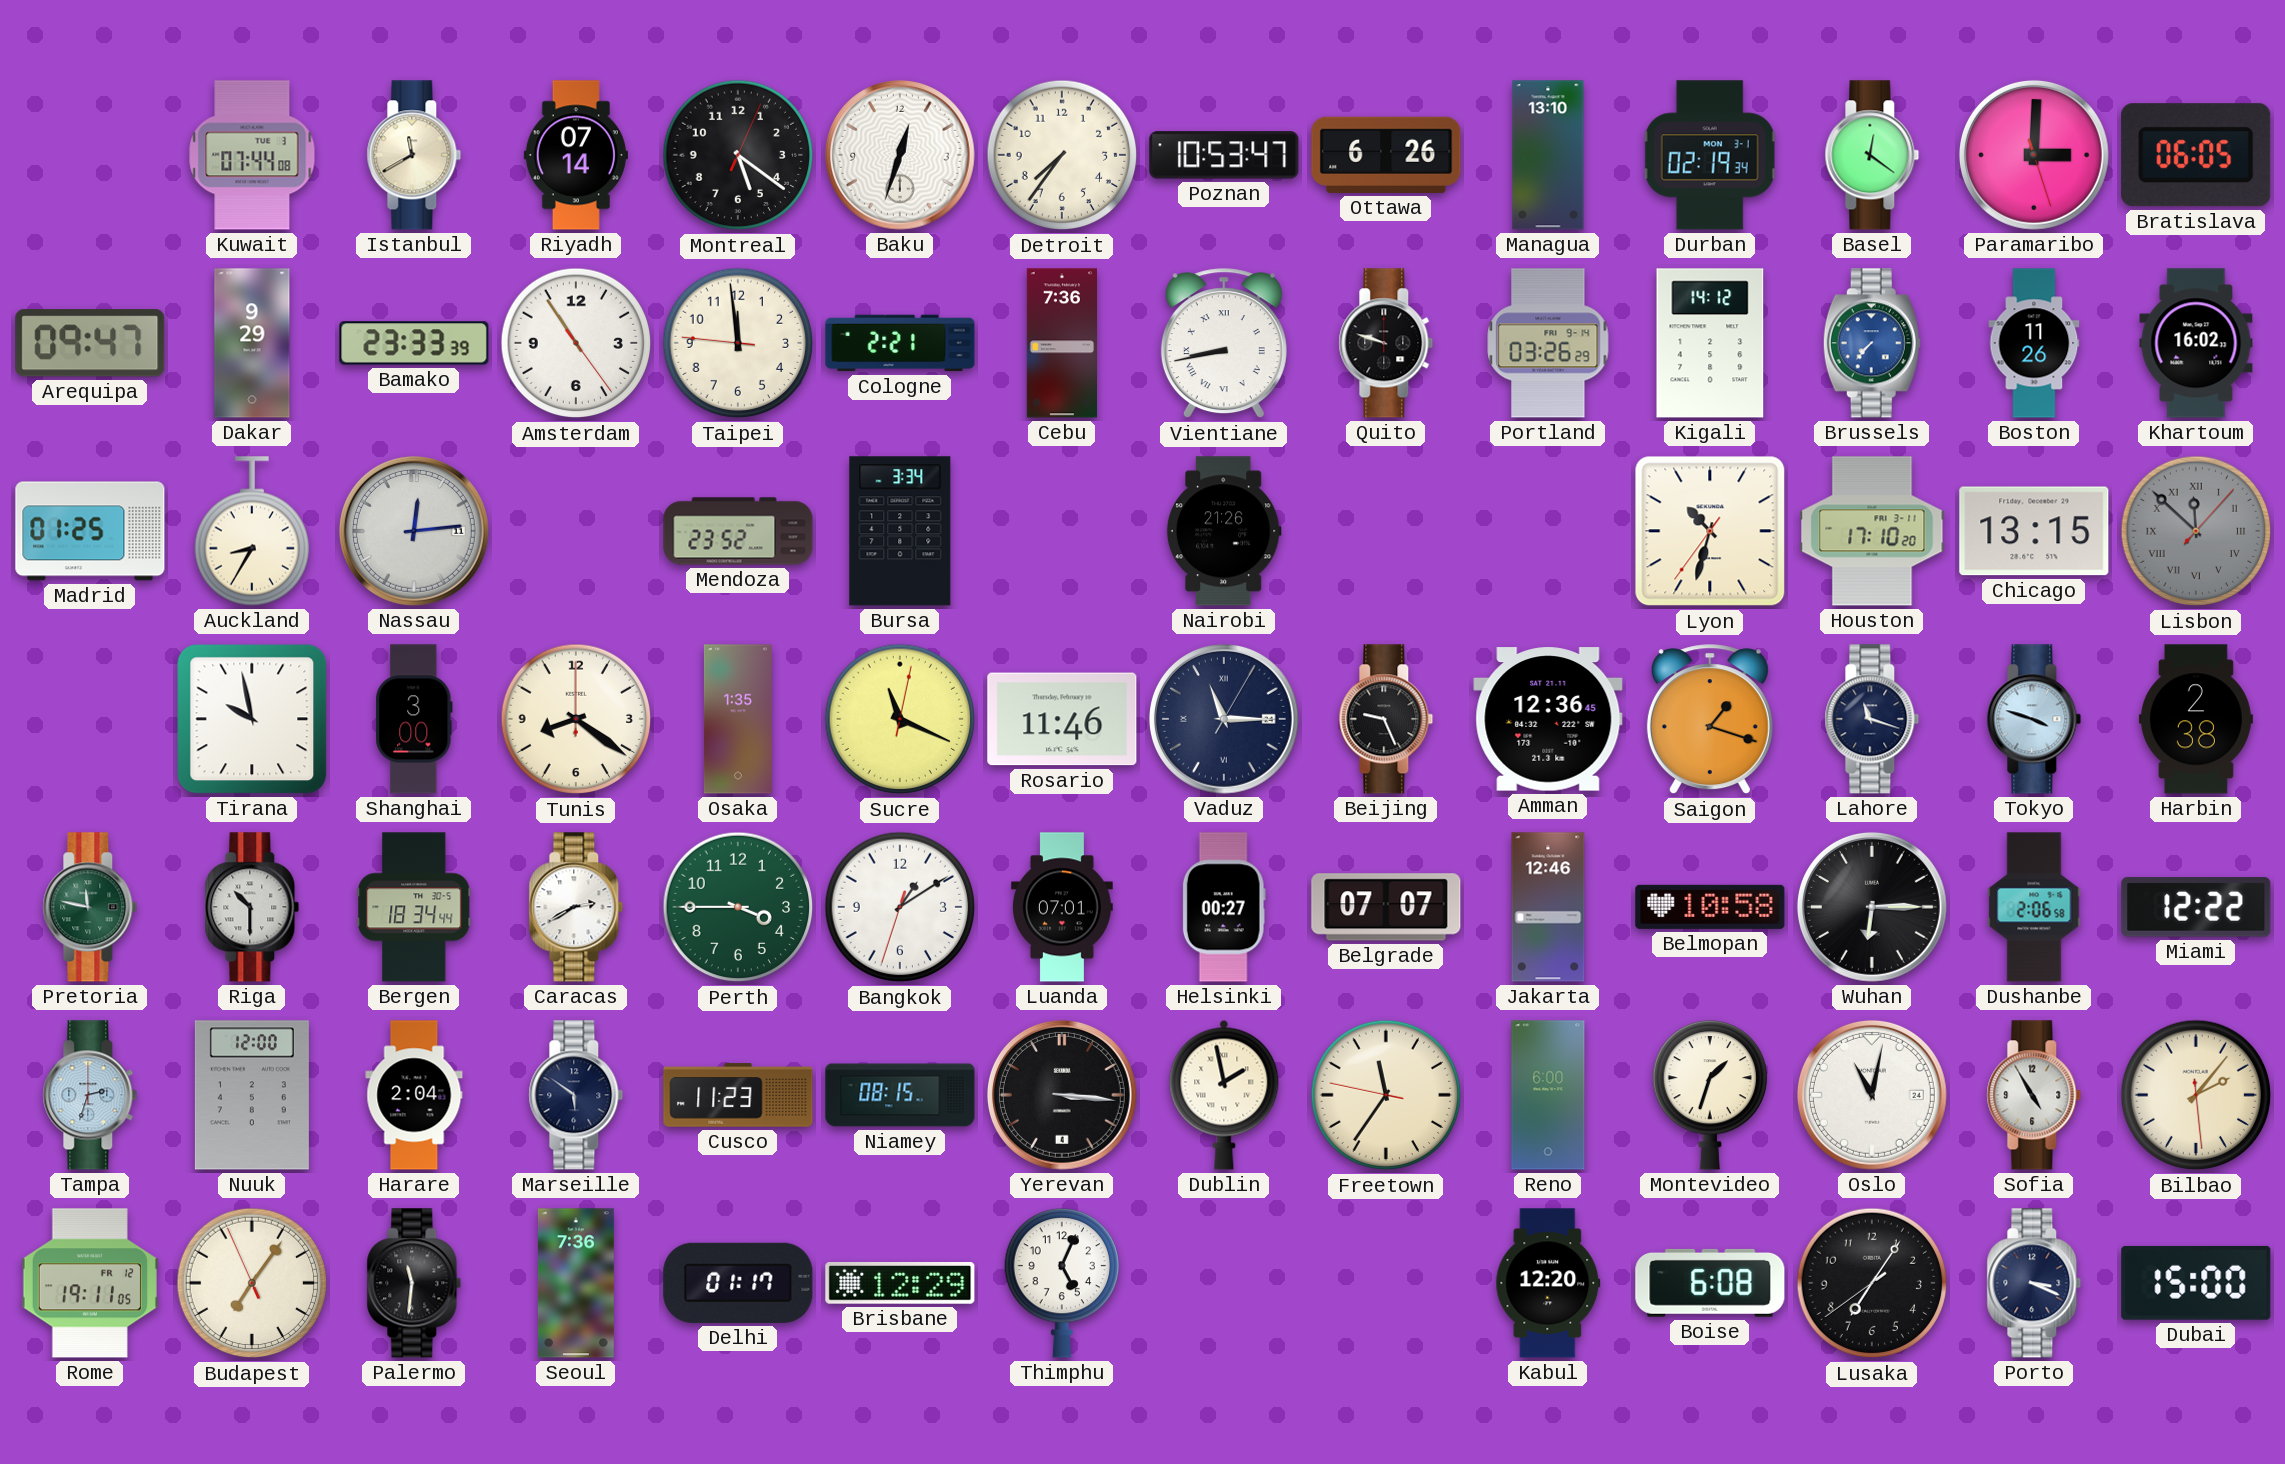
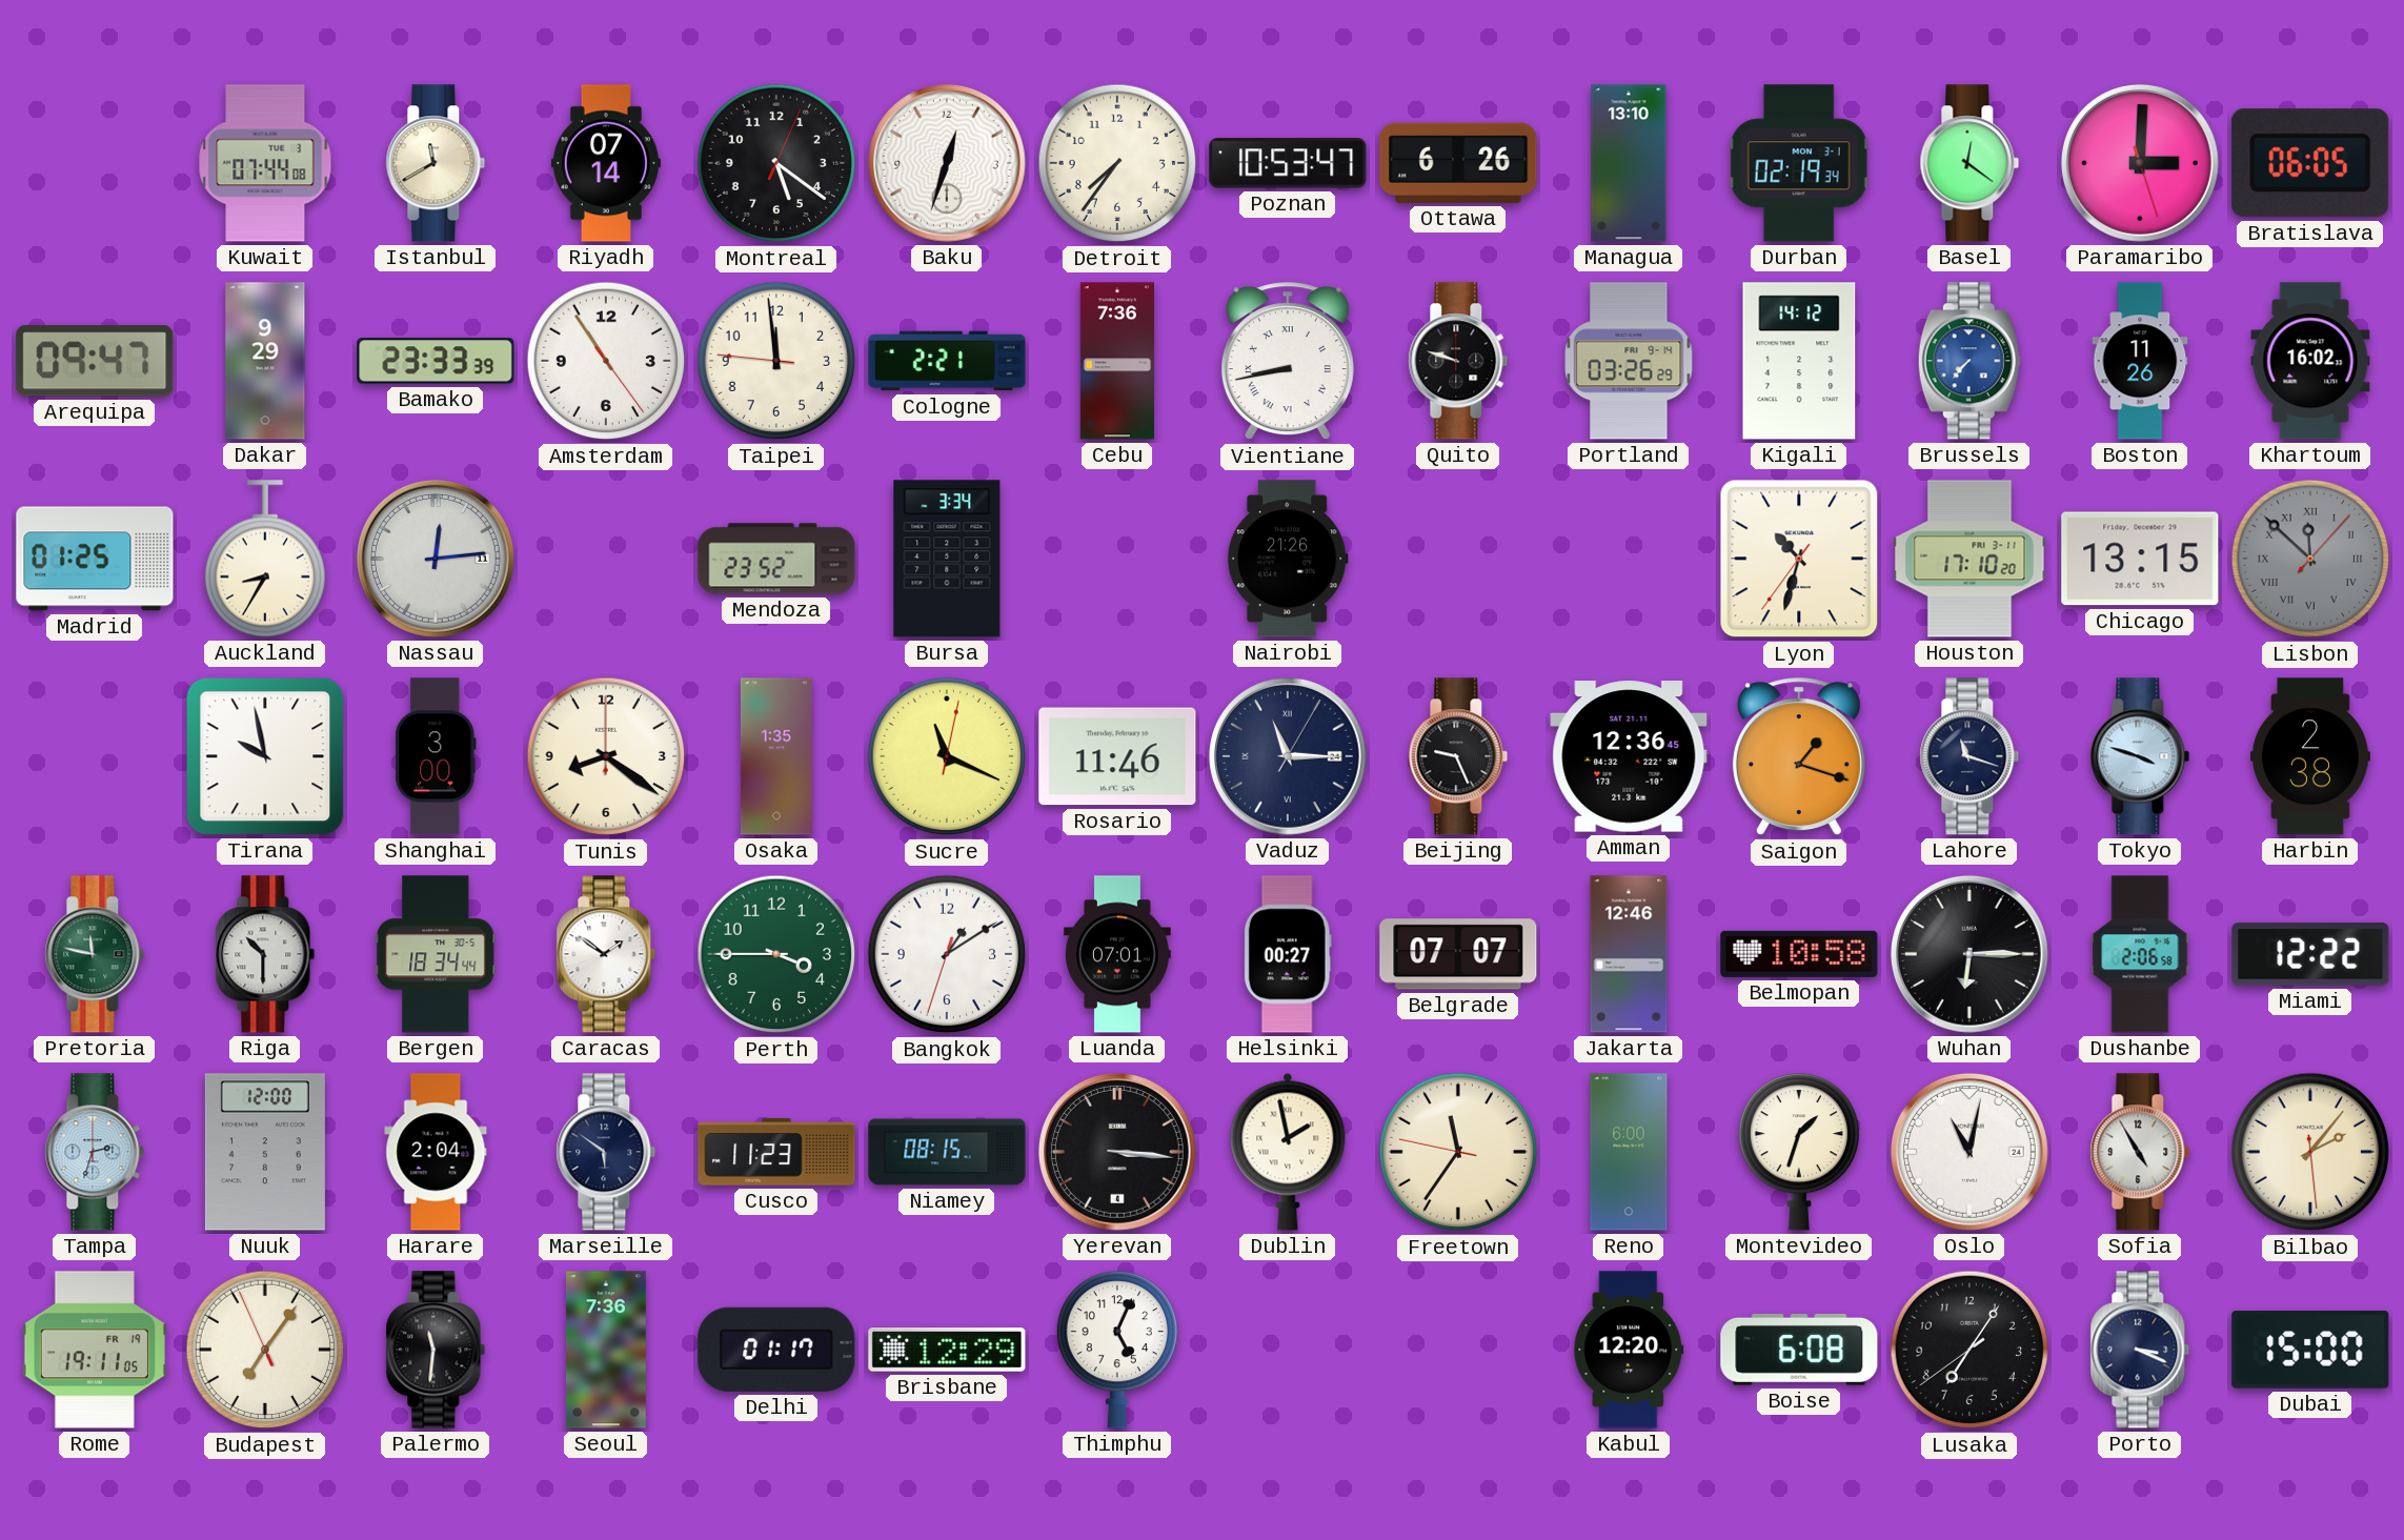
Caracas: 2:40 -> 1:51 (606, 954)
Rome date: FR 12 -> FR 19 (95, 1350)
